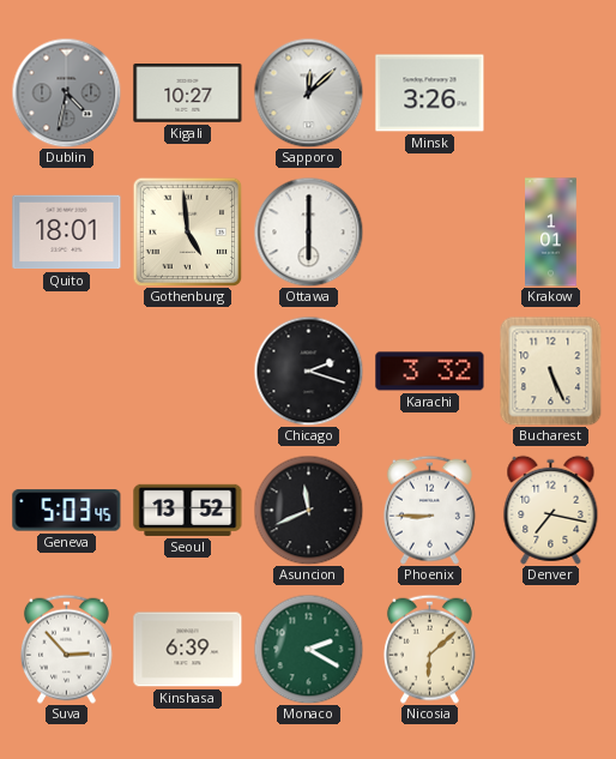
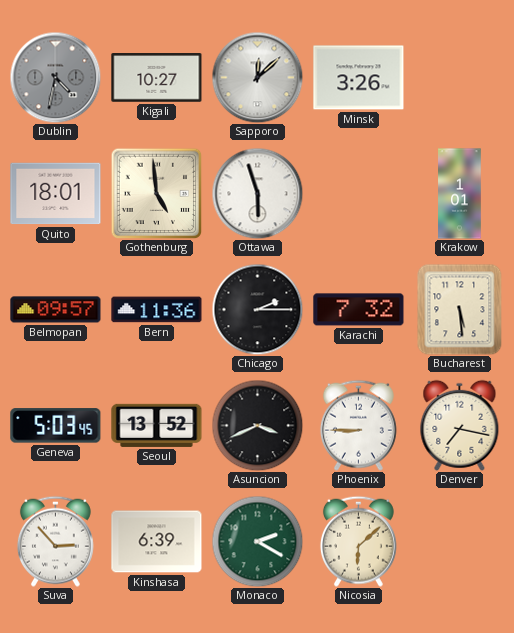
Ottawa: 6:00 -> 5:57 (257, 193)
Belmopan: none -> 09:57 (56, 310)
Bern: none -> 11:36 (157, 310)
Chicago: 2:18 -> 2:15 (257, 309)
Karachi: 3:32 -> 7:32 (359, 310)
Bucharest: 5:26 -> 5:29 (460, 309)
Asuncion: 11:41 -> 3:41 (257, 425)
